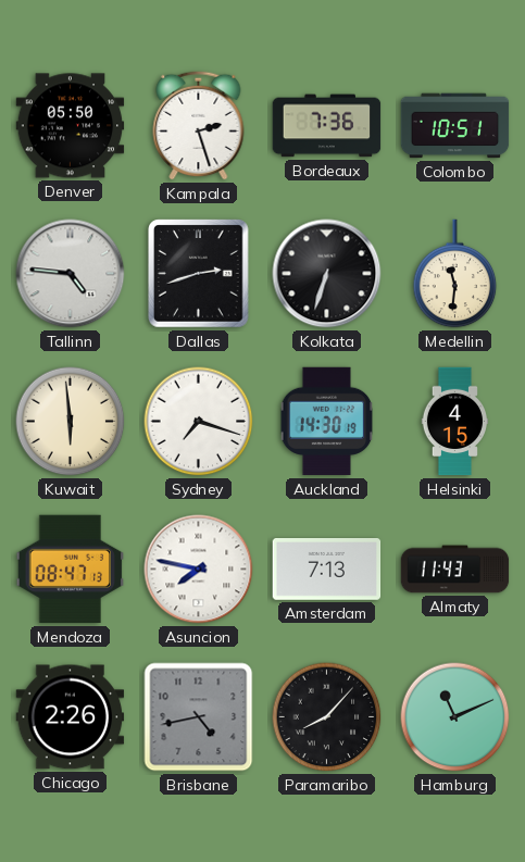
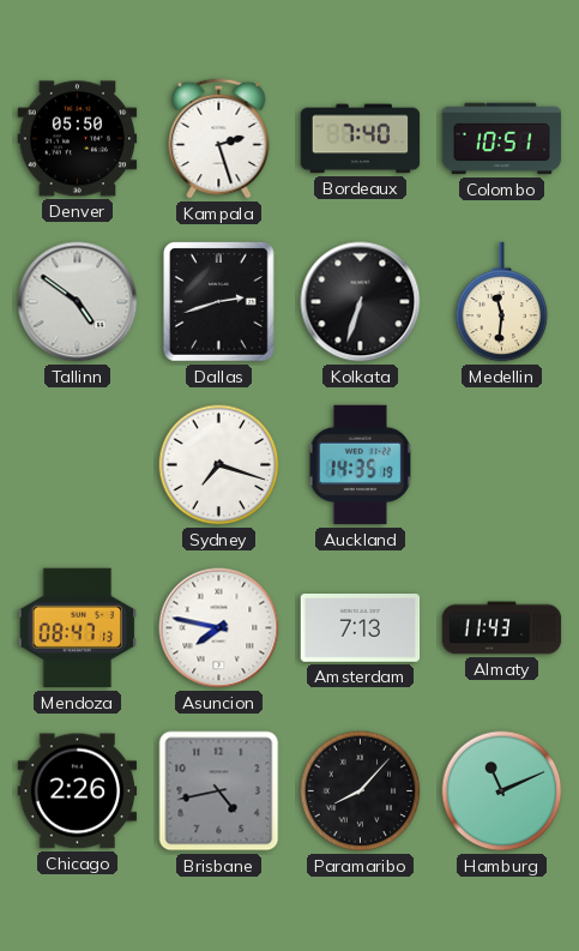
Bordeaux: 7:36 -> 7:40 (361, 139)
Tallinn: 4:46 -> 4:51 (78, 302)
Kuwait: 5:59 -> none (71, 422)
Auckland: 14:30 -> 14:35 (361, 465)
Helsinki: 4:15 -> none (454, 422)
